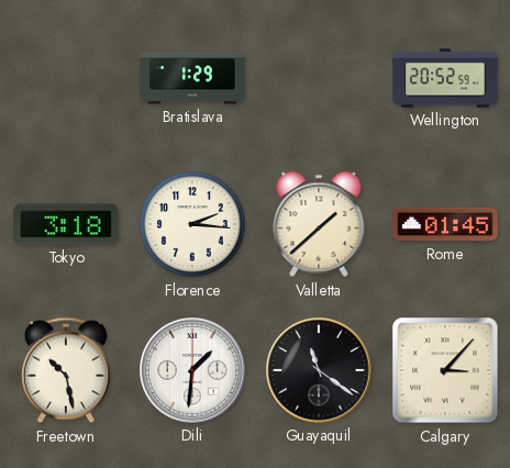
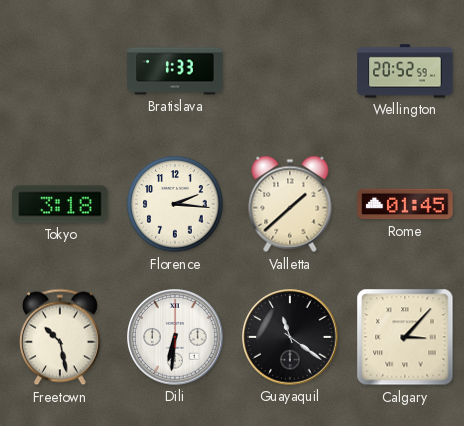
Bratislava: 1:29 -> 1:33 (175, 71)
Dili: 1:31 -> 6:31 (175, 337)
